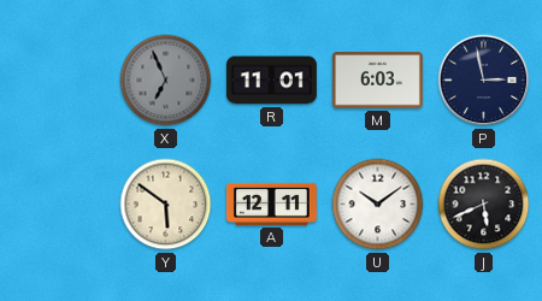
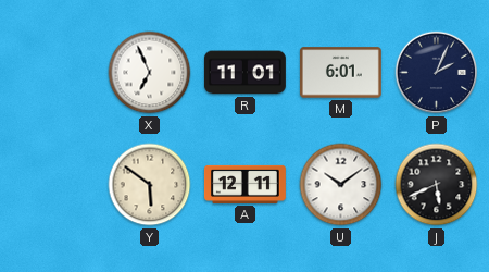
X dial: grey -> white (150, 73)
M: 6:03 -> 6:01 (340, 73)
P: 2:58 -> 2:04 (437, 73)
